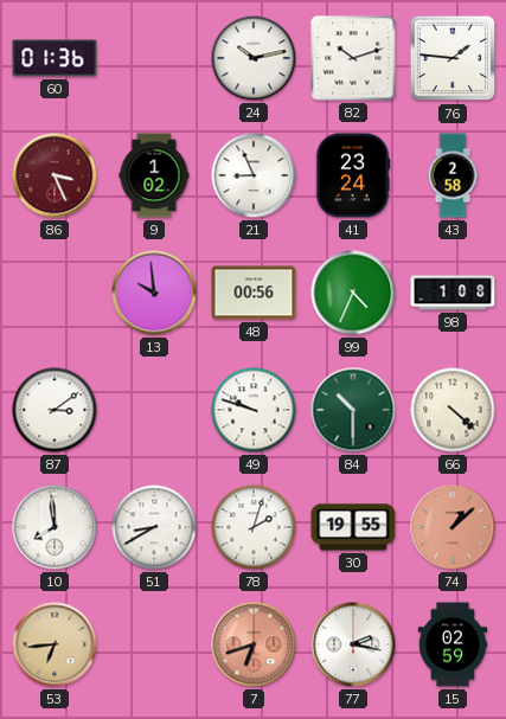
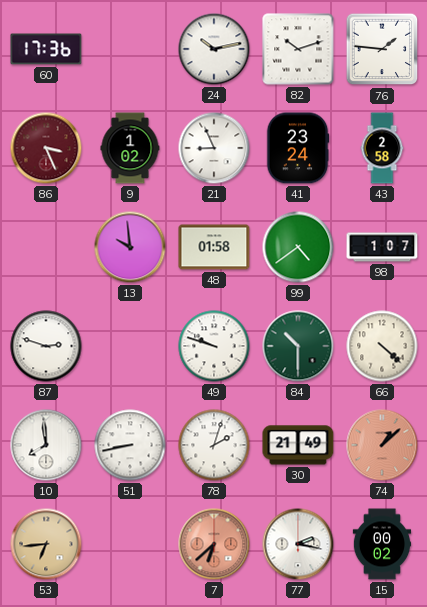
60: 01:36 -> 17:36 (46, 49)
48: 00:56 -> 01:58 (214, 247)
99: 4:34 -> 4:39 (298, 247)
98: 1:08 -> 1:07 (382, 247)
87: 3:09 -> 2:48 (46, 346)
51: 8:40 -> 8:43 (130, 445)
30: 19:55 -> 21:49 (298, 445)
7: 6:42 -> 6:38 (214, 544)
15: 02:59 -> 00:02 (382, 544)
